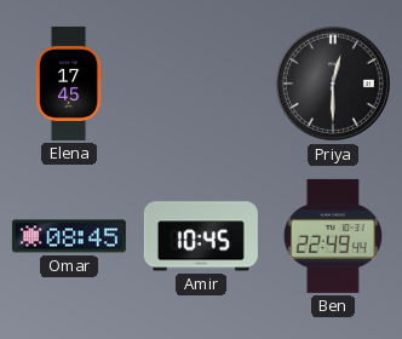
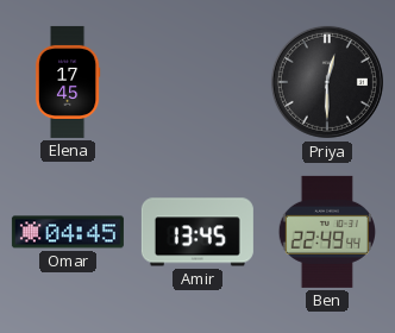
Omar: 08:45 -> 04:45 (68, 232)
Amir: 10:45 -> 13:45 (197, 232)
